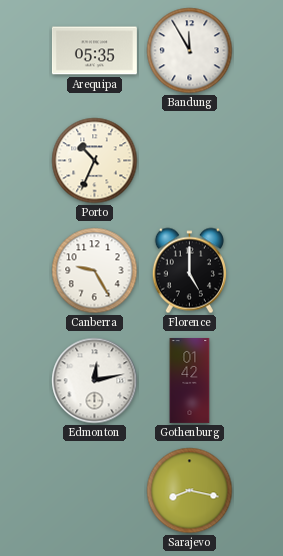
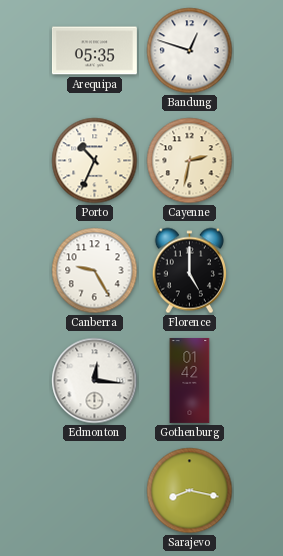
Bandung: 11:55 -> 12:48 (190, 51)
Cayenne: none -> 2:32 (190, 161)
Edmonton: 12:13 -> 12:16 (95, 381)
